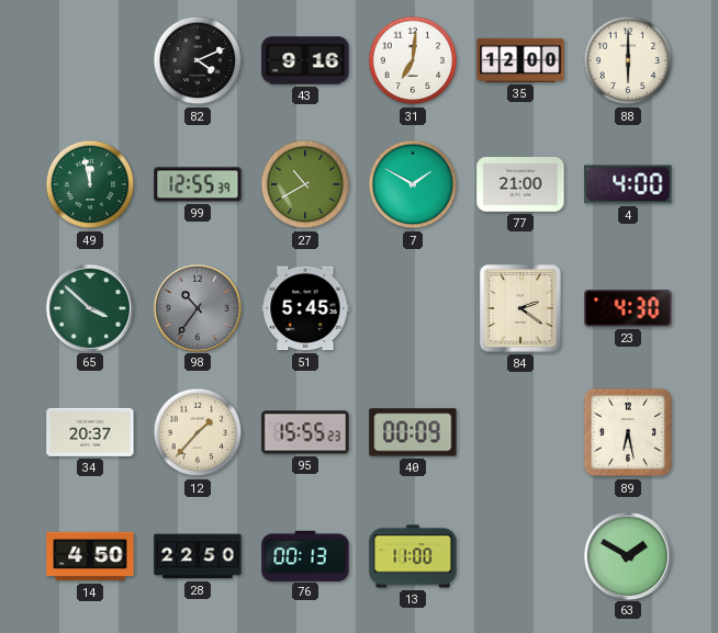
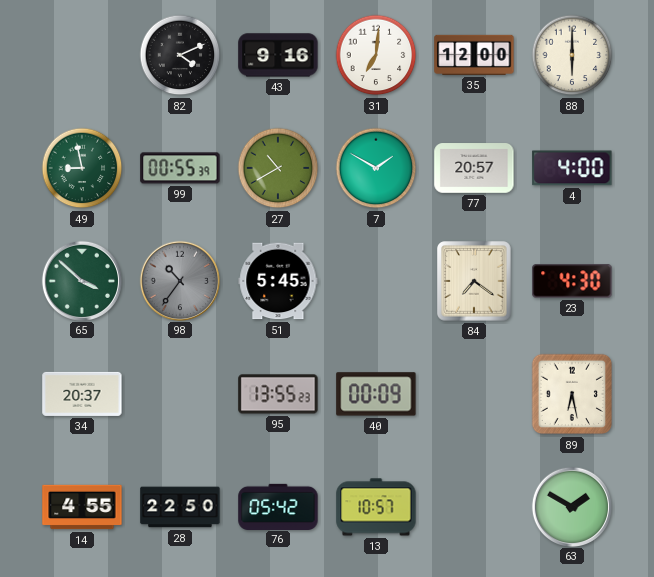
49: 11:58 -> 8:58 (82, 168)
99: 12:55 -> 00:55 (180, 168)
77: 21:00 -> 20:57 (474, 168)
84: 2:21 -> 7:21 (474, 281)
12: 1:37 -> none (198, 432)
95: 15:55 -> 13:55 (278, 394)
14: 4:50 -> 4:55 (82, 507)
76: 00:13 -> 05:42 (278, 506)
13: 11:00 -> 10:57 (376, 507)
